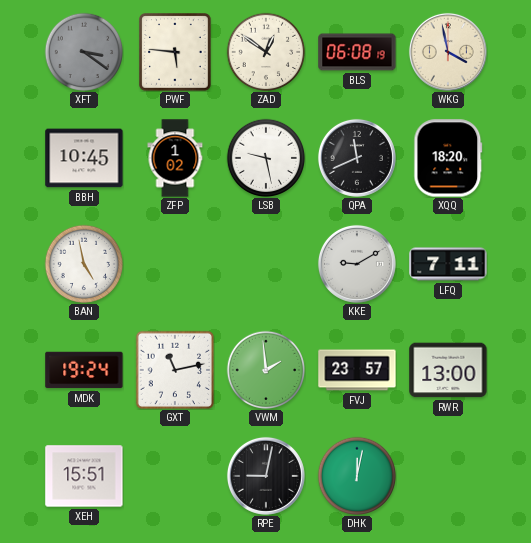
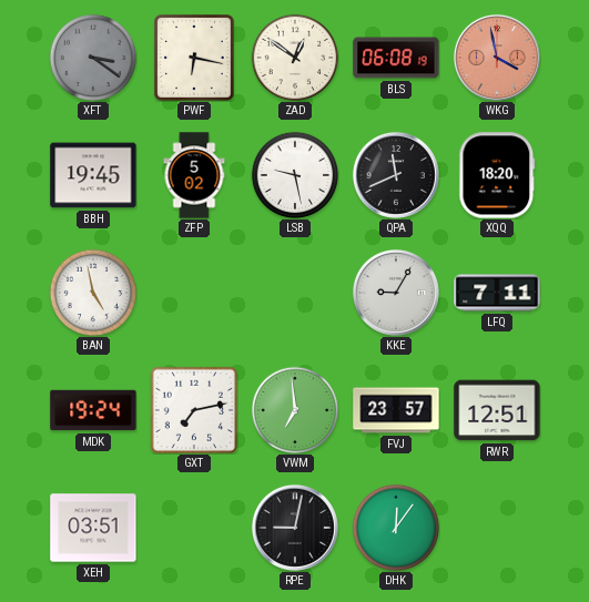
PWF: 5:46 -> 6:17 (195, 58)
WKG dial: cream -> salmon (497, 58)
BBH: 10:45 -> 19:45 (93, 175)
ZFP: 1:02 -> 5:02 (194, 175)
KKE: 9:10 -> 9:05 (396, 293)
GXT: 11:13 -> 7:13 (193, 409)
VWM: 1:59 -> 6:59 (295, 410)
RWR: 13:00 -> 12:51 (497, 410)
XEH: 15:51 -> 03:51 (93, 528)
DHK: 12:02 -> 12:06 (396, 528)
